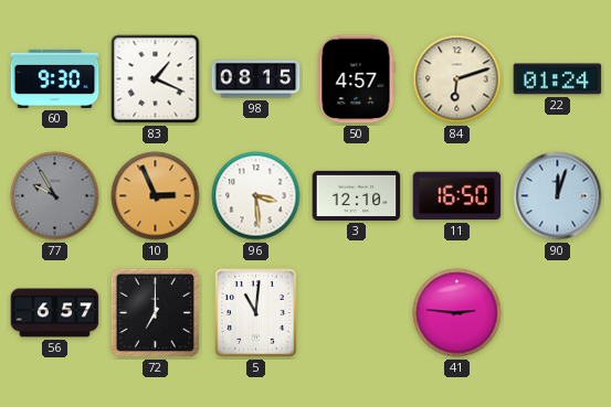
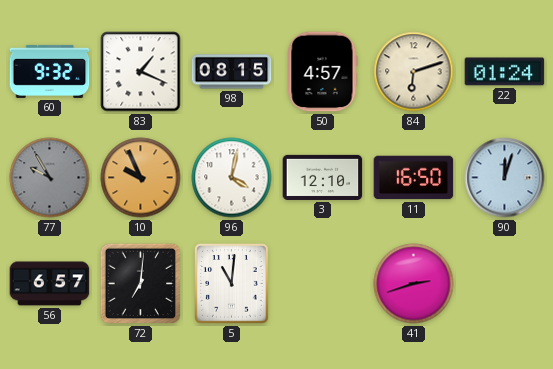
60: 9:30 -> 9:32 (50, 71)
10: 2:56 -> 9:56 (141, 178)
96: 3:29 -> 4:02 (232, 178)
72: 7:00 -> 7:01 (141, 284)
41: 2:46 -> 2:42 (414, 284)
